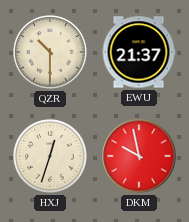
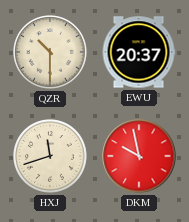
EWU: 21:37 -> 20:37 (139, 52)
HXJ: 12:33 -> 11:42 (50, 156)
